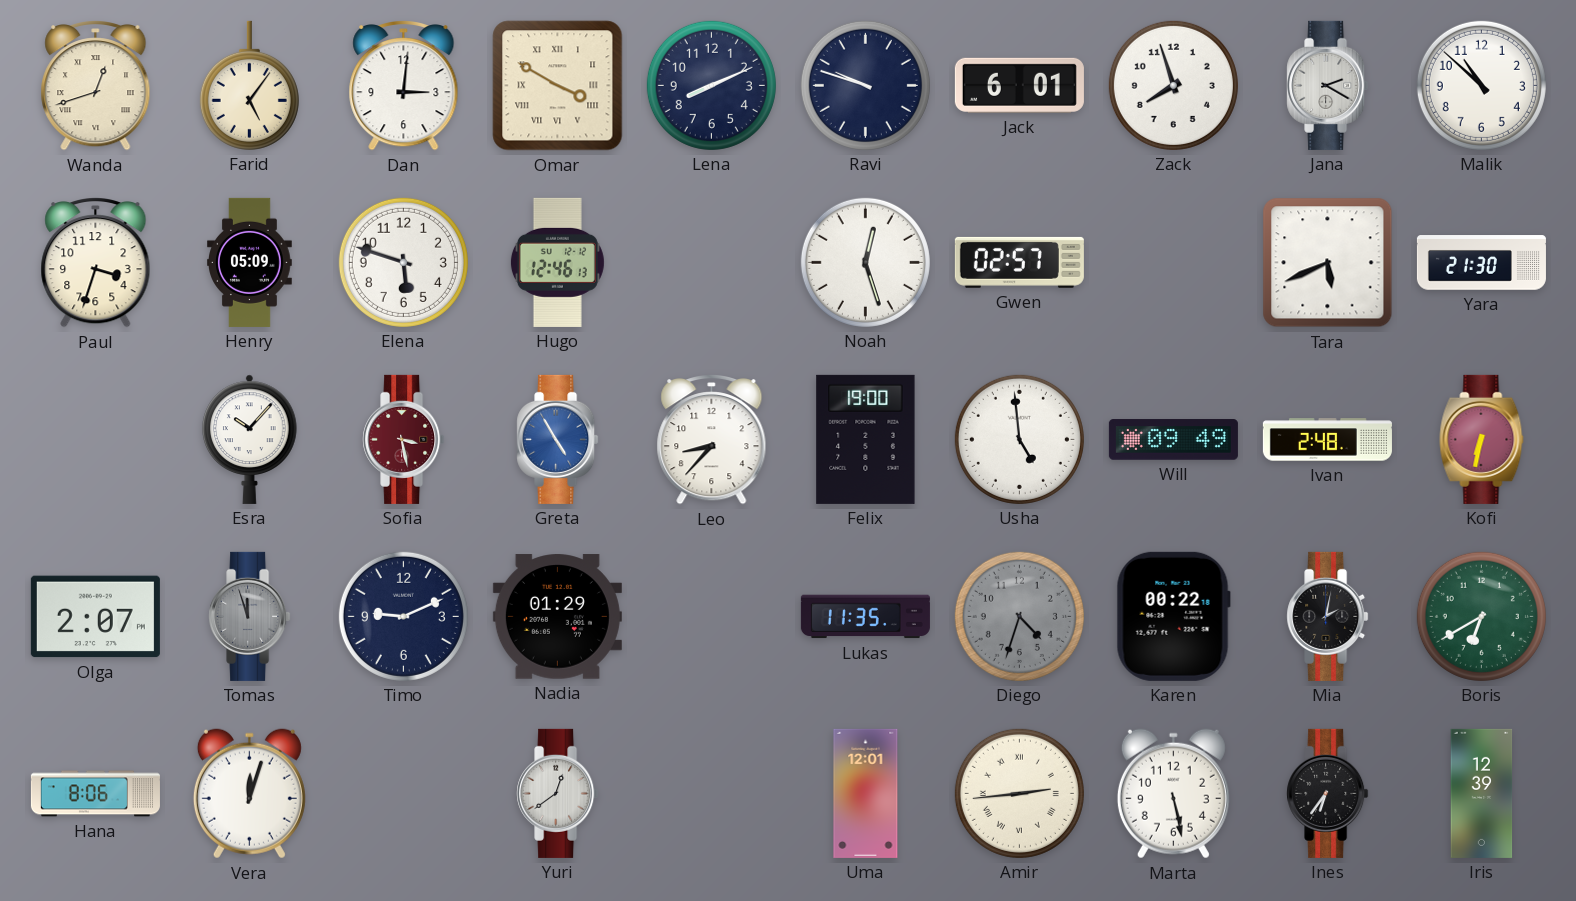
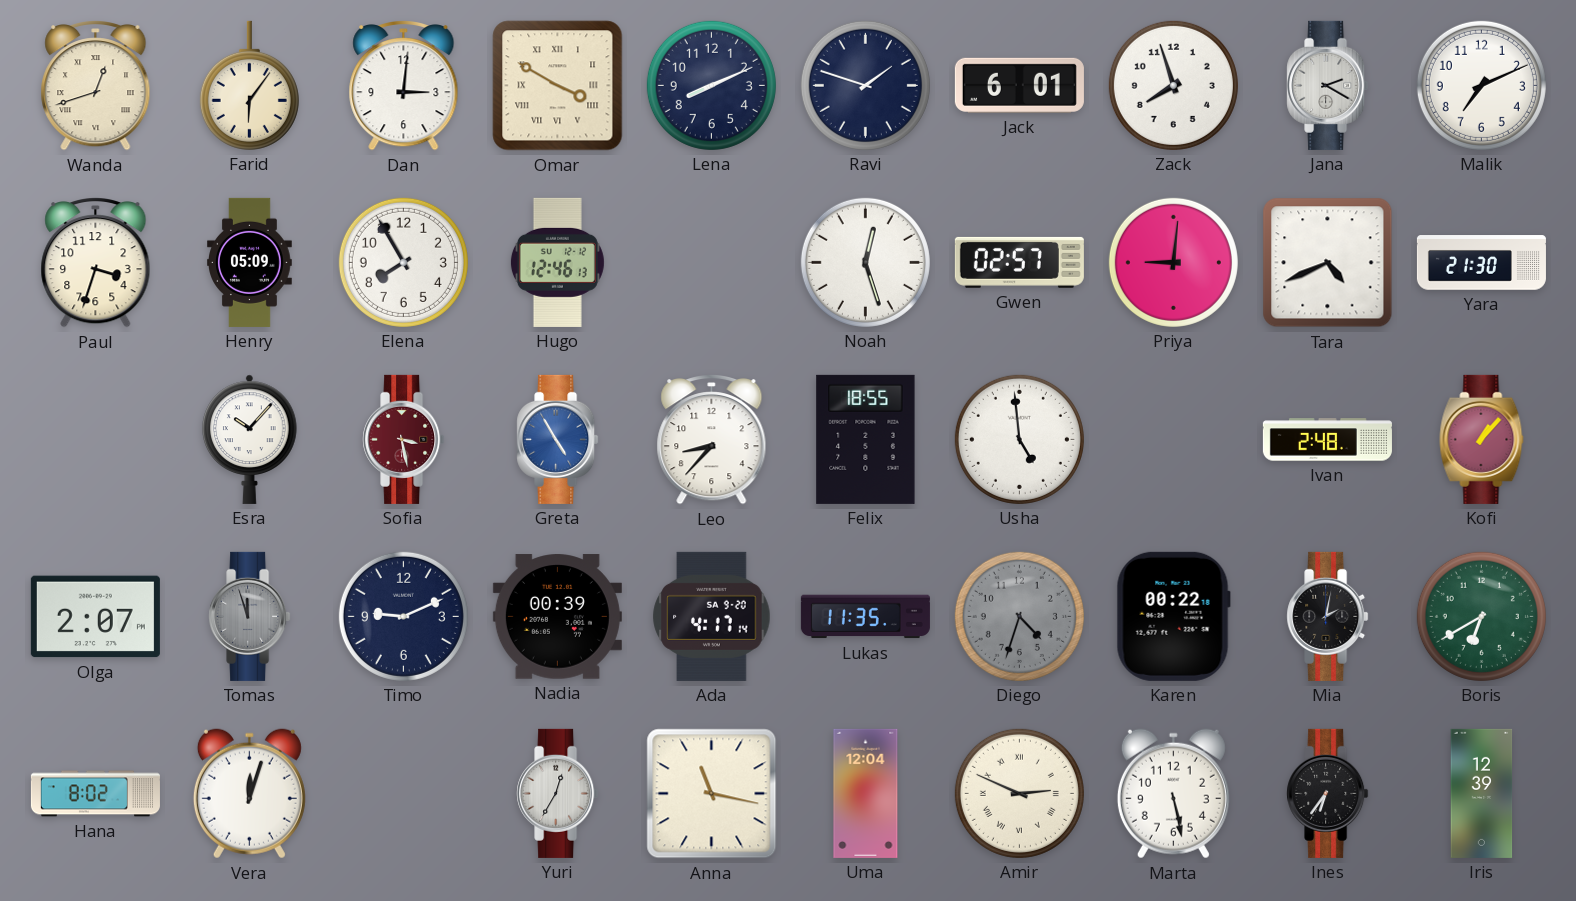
Farid: 5:06 -> 6:06 (249, 85)
Ravi: 9:48 -> 1:48 (865, 85)
Malik: 10:52 -> 7:11 (1481, 85)
Elena: 5:48 -> 7:55 (403, 262)
Priya: none -> 9:01 (1173, 262)
Tara: 5:41 -> 4:41 (1328, 263)
Felix: 19:00 -> 18:55 (866, 439)
Will: 09:49 -> none (1173, 440)
Kofi: 6:32 -> 1:07 (1482, 439)
Nadia: 01:29 -> 00:39 (557, 617)
Ada: none -> 4:17 (712, 616)
Hana: 8:06 -> 8:02 (95, 794)
Yuri: 12:39 -> 12:35 (558, 793)
Anna: none -> 11:17 (712, 794)
Uma: 12:01 -> 12:04 (866, 793)
Amir: 2:44 -> 2:49 (1019, 793)
